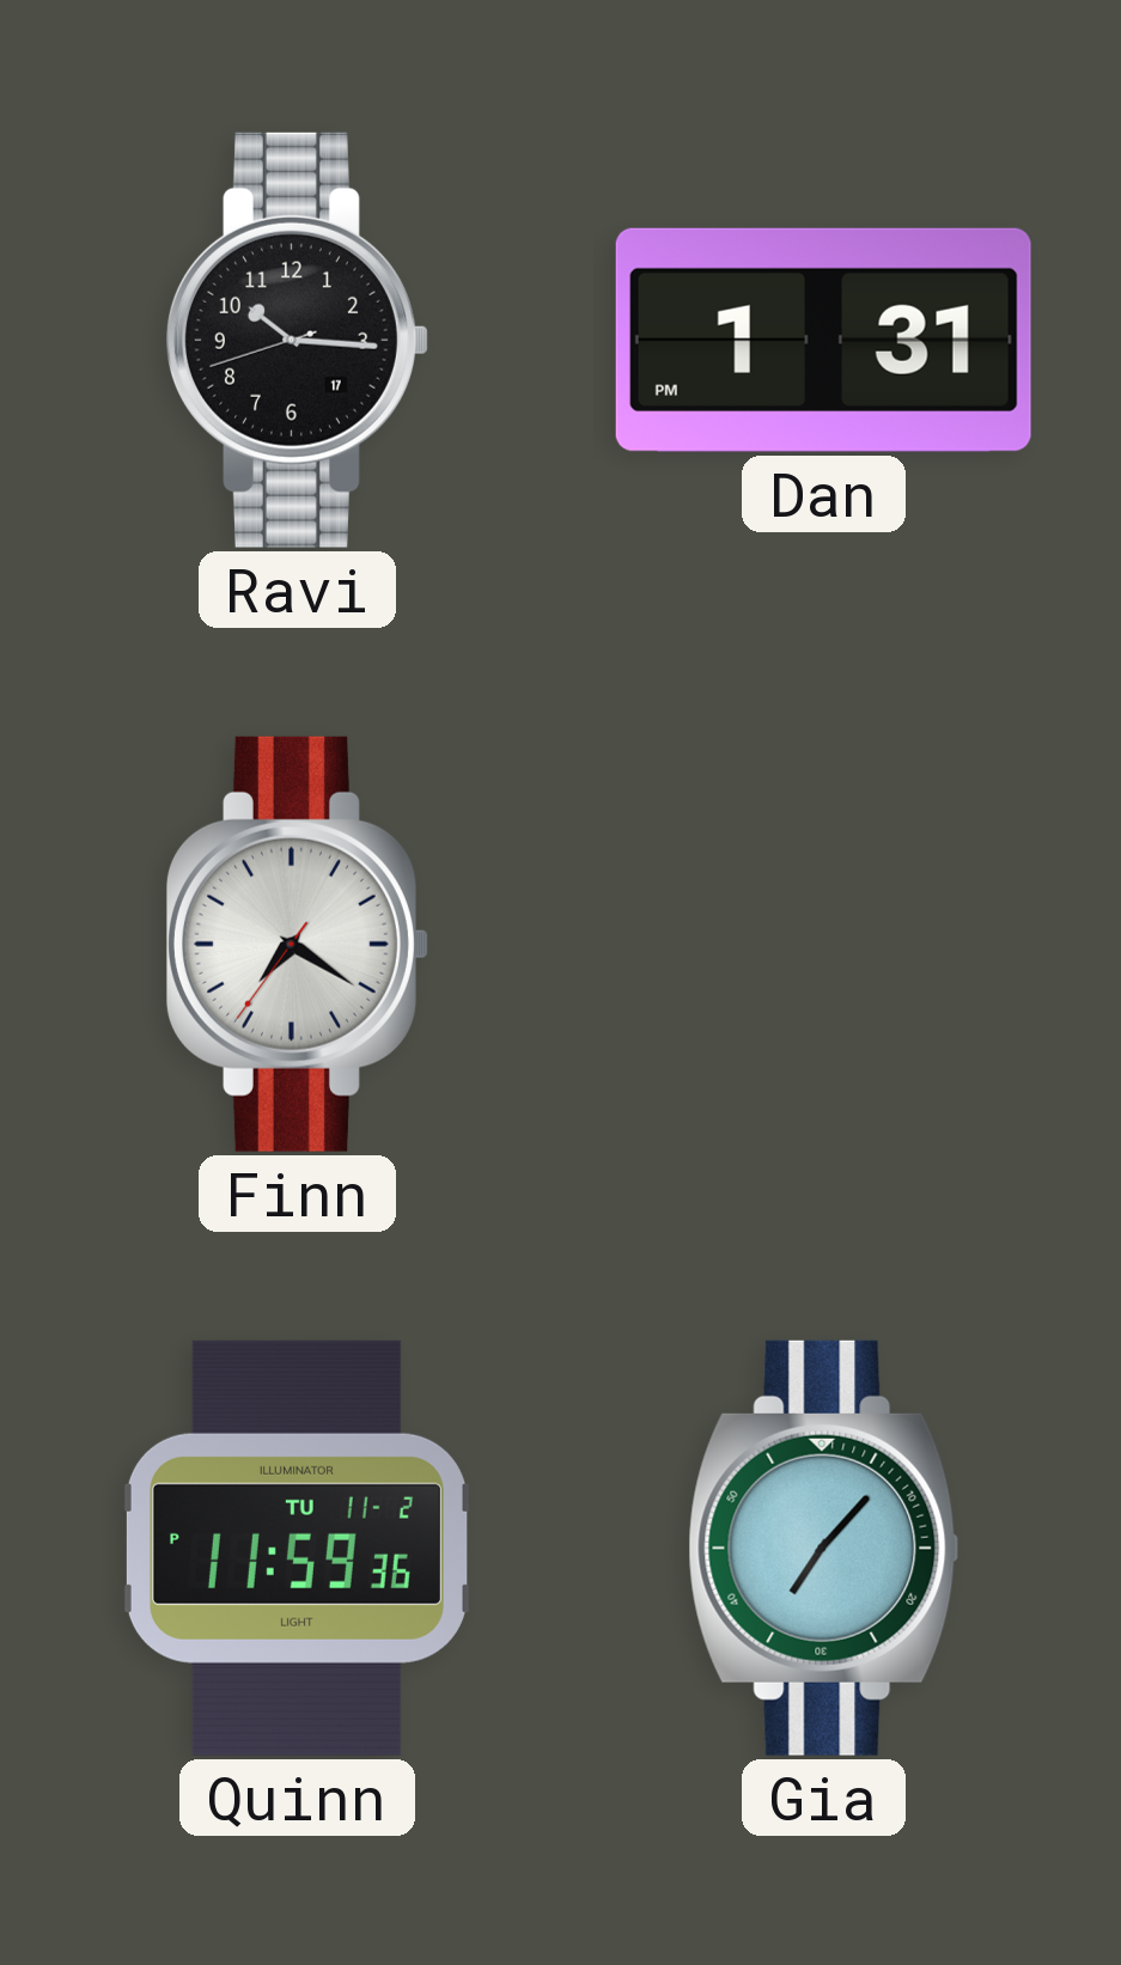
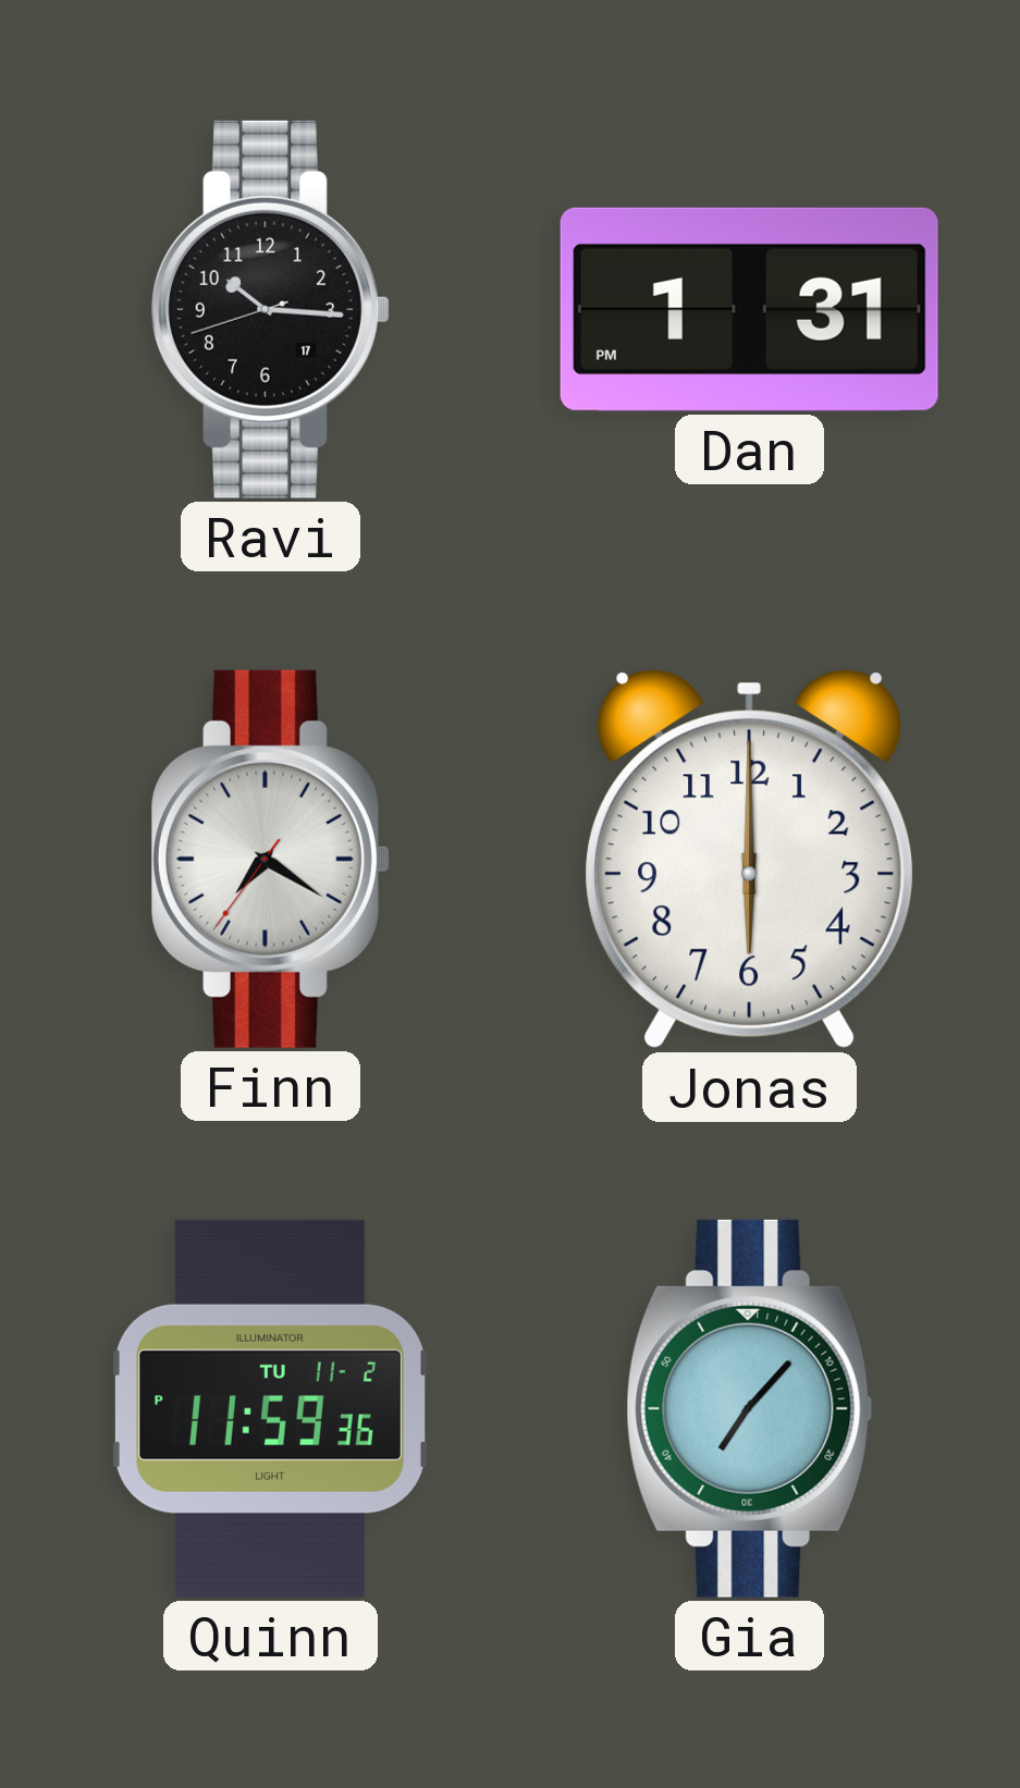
Jonas: none -> 6:00 (750, 860)
